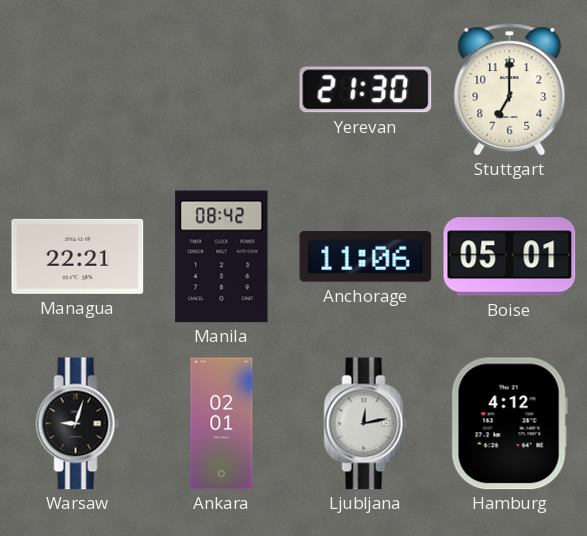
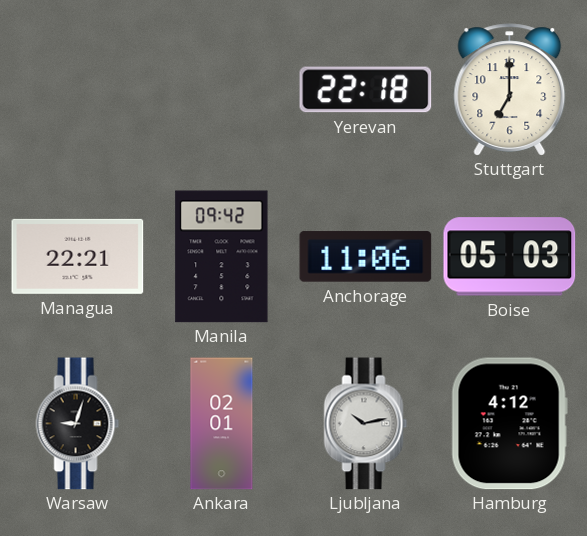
Yerevan: 21:30 -> 22:18 (366, 90)
Manila: 08:42 -> 09:42 (222, 257)
Boise: 05:01 -> 05:03 (510, 257)
Ljubljana: 12:13 -> 10:13 (366, 424)
